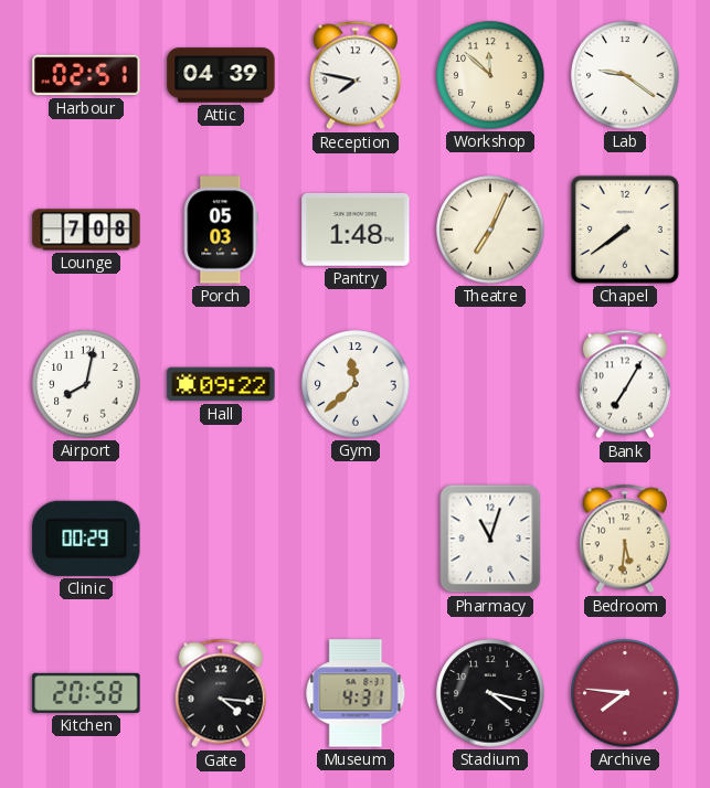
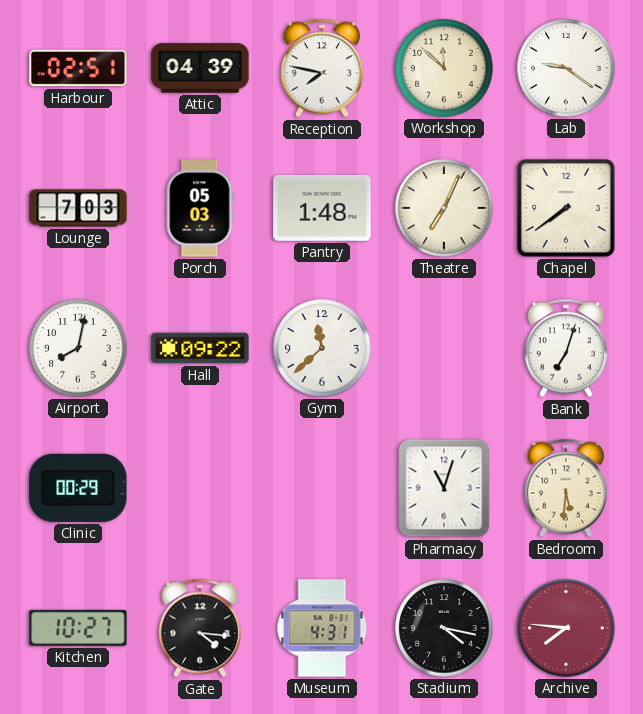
Lounge: 7:08 -> 7:03 (78, 208)
Bank: 7:05 -> 7:03 (566, 348)
Kitchen: 20:58 -> 10:27 (78, 628)
